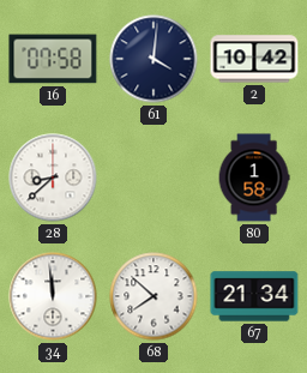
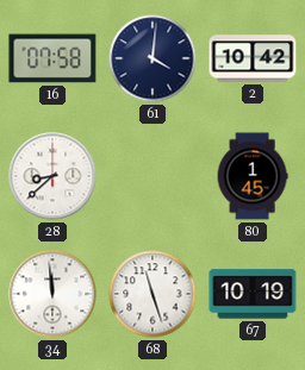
80: 1:58 -> 1:45 (253, 176)
68: 7:52 -> 11:27 (152, 294)
67: 21:34 -> 10:19 (253, 294)
